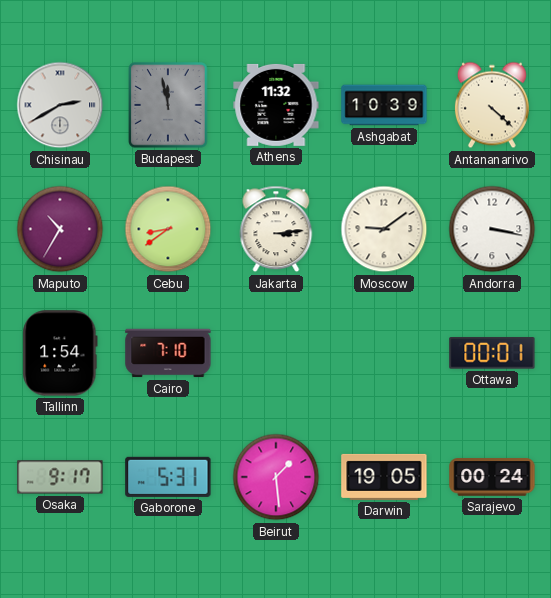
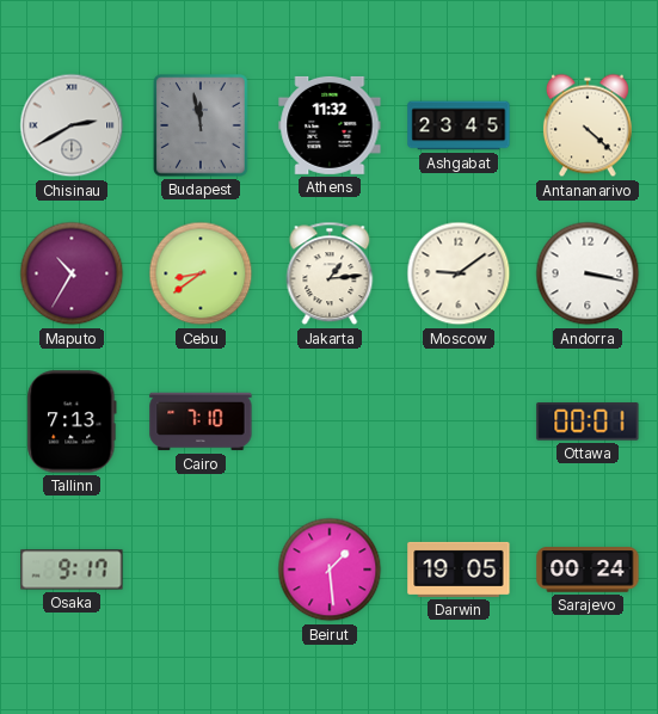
Ashgabat: 10:39 -> 23:45 (459, 125)
Jakarta: 3:14 -> 1:14 (330, 273)
Tallinn: 1:54 -> 7:13 (72, 421)
Gaborone: 5:31 -> none (168, 477)
